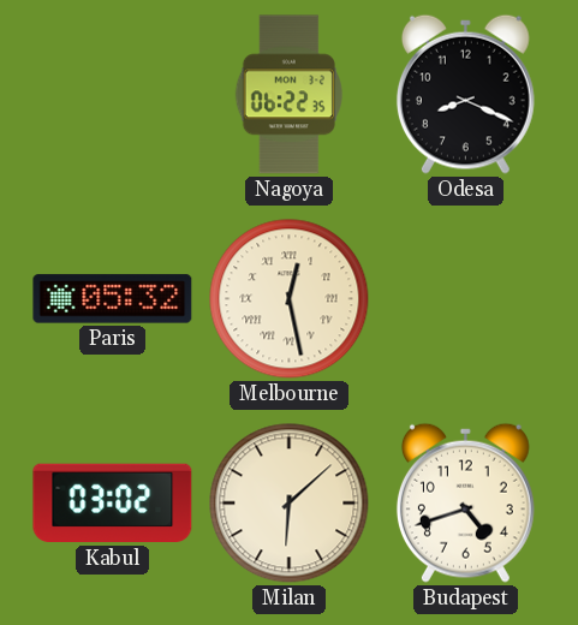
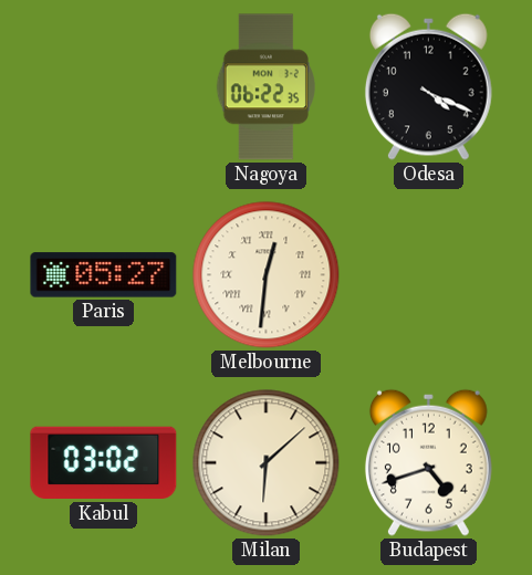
Odesa: 8:19 -> 4:19 (428, 86)
Paris: 05:32 -> 05:27 (104, 275)
Melbourne: 12:28 -> 12:31 (267, 275)
